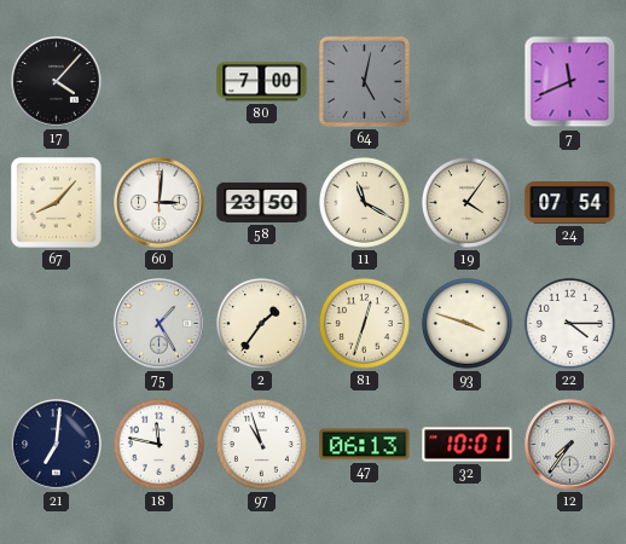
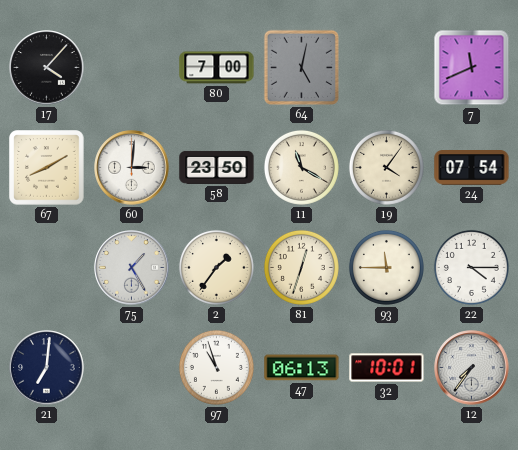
67: 8:07 -> 8:10 (47, 168)
93: 3:48 -> 11:45 (386, 267)
18: 11:47 -> none (158, 444)
